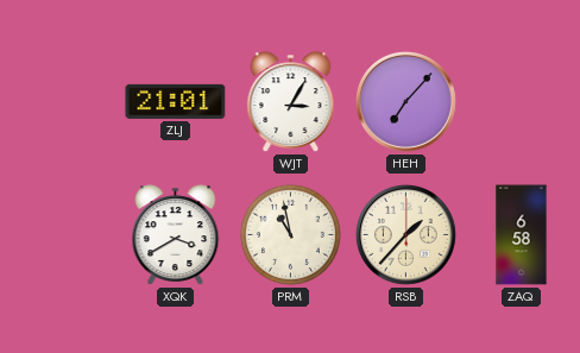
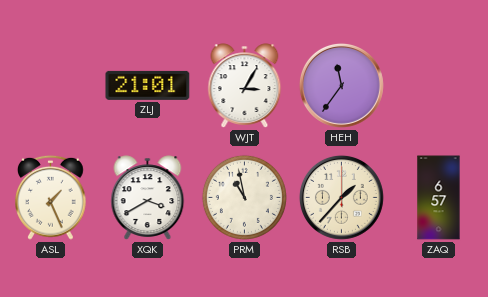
HEH: 7:07 -> 11:36 (341, 85)
ASL: none -> 1:26 (51, 197)
ZAQ: 6:58 -> 6:57 (439, 198)
